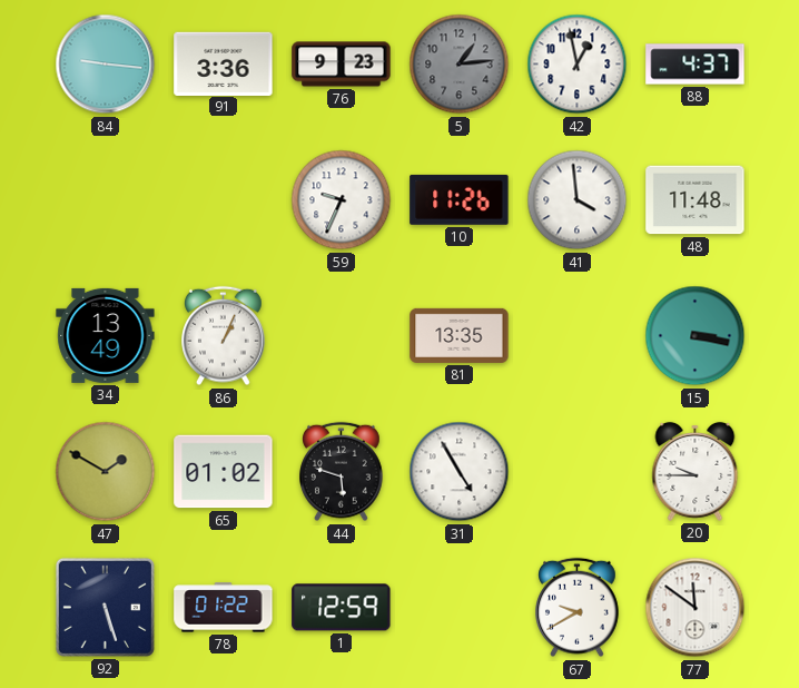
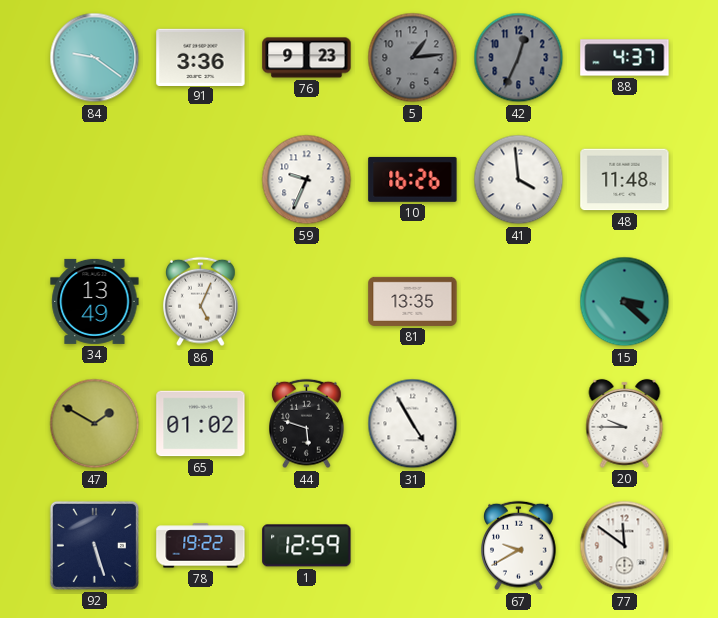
84: 9:16 -> 9:21 (95, 58)
42: 12:58 -> 12:34 (519, 58)
42 dial: white -> grey (519, 58)
10: 11:26 -> 16:26 (413, 179)
86: 1:04 -> 5:04 (201, 302)
15: 3:17 -> 3:22 (625, 302)
78: 01:22 -> 19:22 (201, 546)
